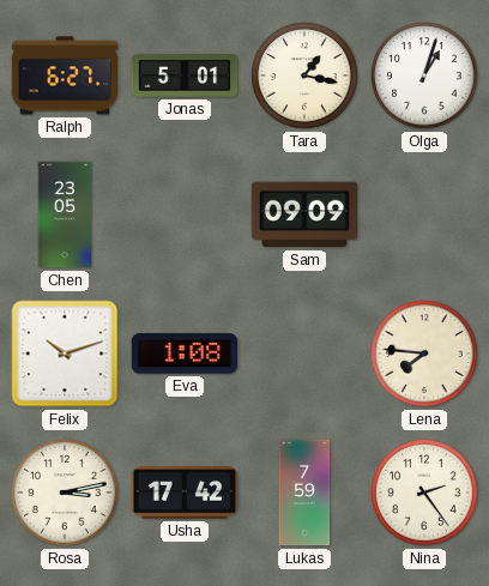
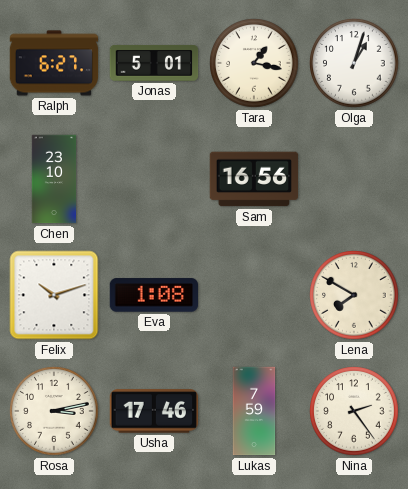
Chen: 23:05 -> 23:10 (54, 179)
Sam: 09:09 -> 16:56 (254, 179)
Lena: 7:46 -> 7:50 (354, 295)
Usha: 17:42 -> 17:46 (154, 411)
